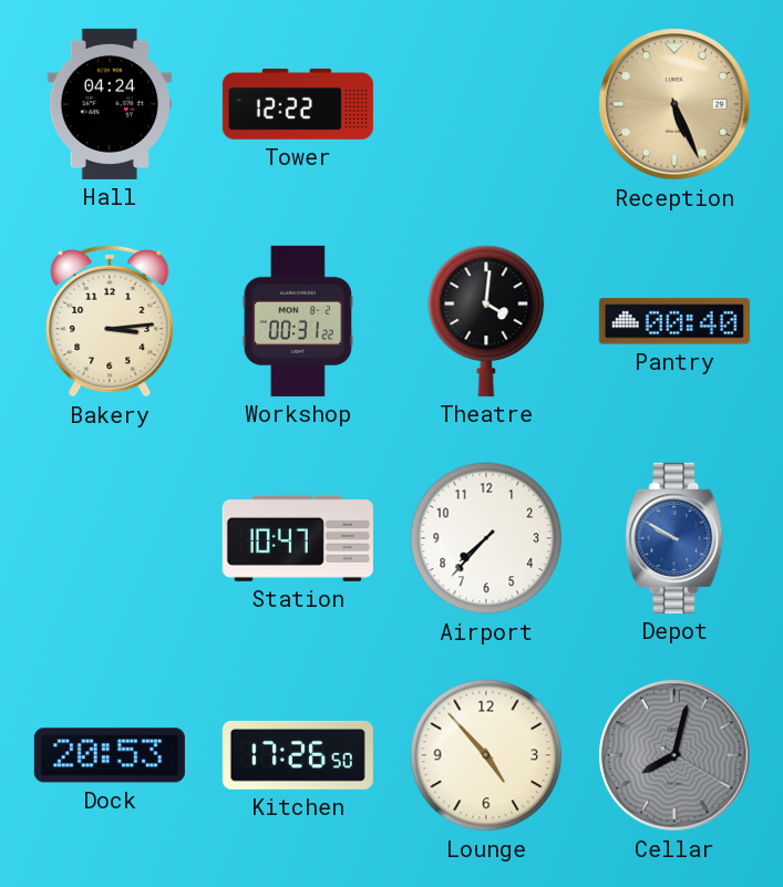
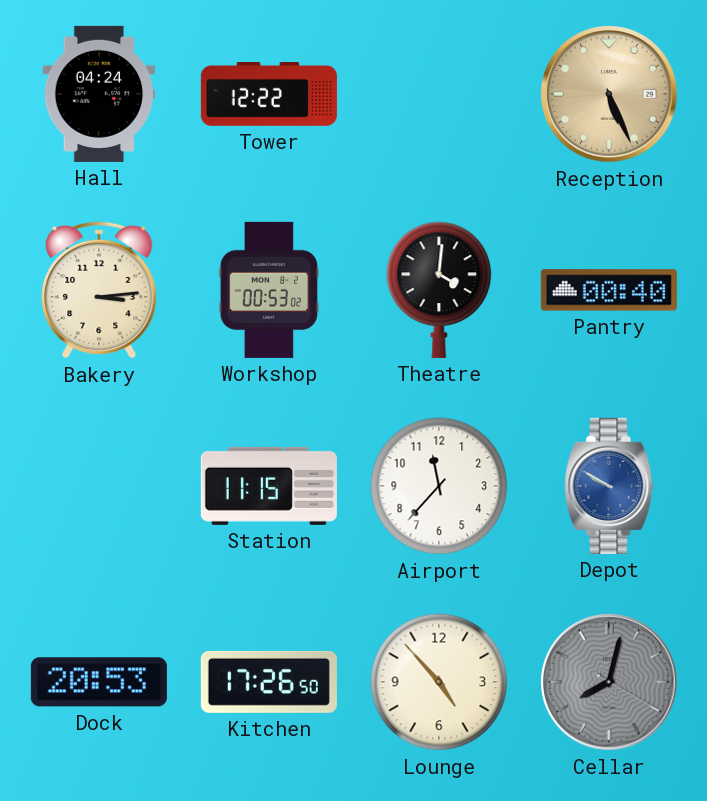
Workshop: 00:31 -> 00:53 (269, 290)
Station: 10:47 -> 11:15 (269, 486)
Airport: 7:37 -> 11:37 (439, 486)
